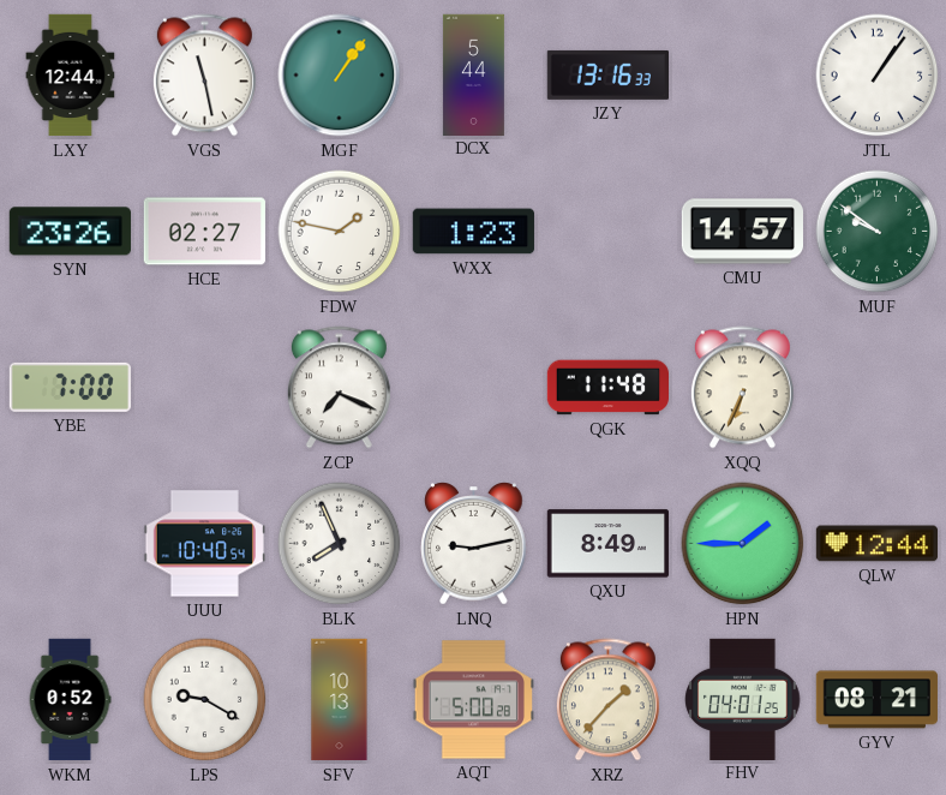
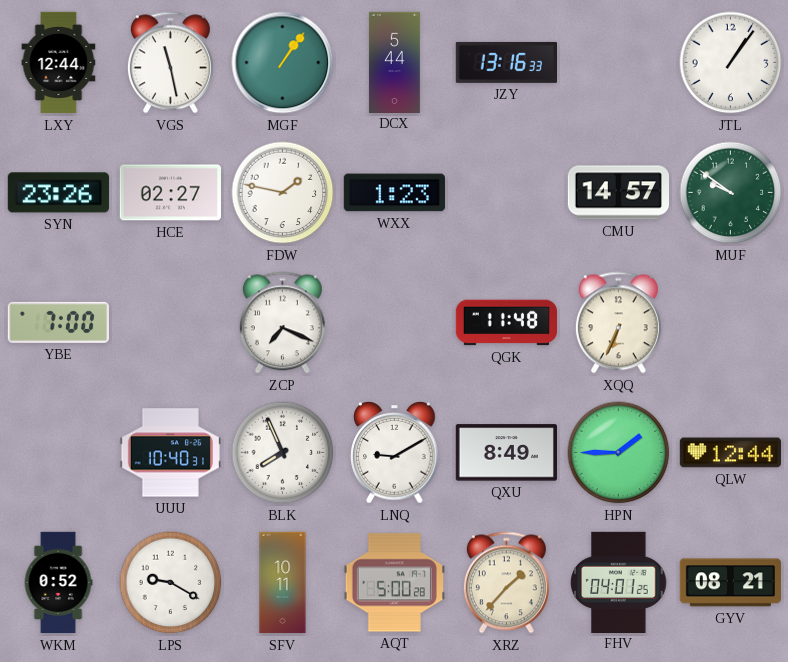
UUU: 10:40:54 -> 10:40:31 (170, 453)
LNQ: 9:13 -> 9:10 (395, 453)
SFV: 10:13 -> 10:11 (283, 583)
